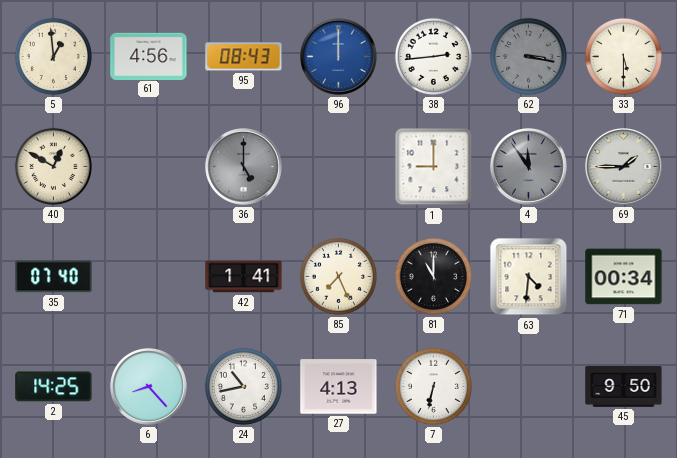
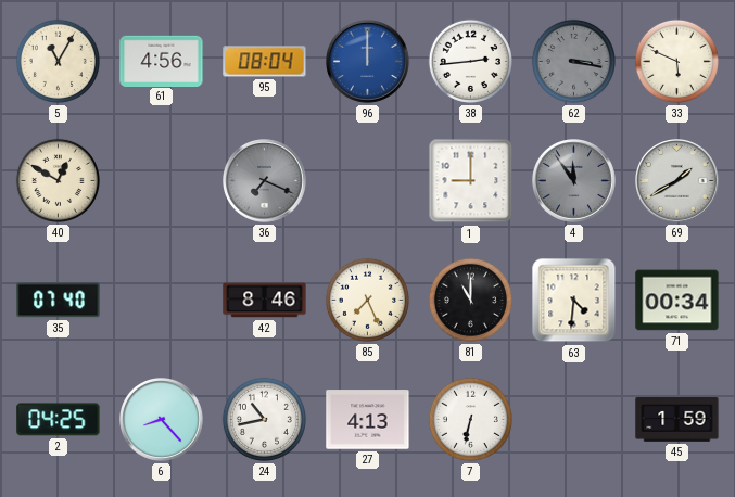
5: 12:59 -> 11:05 (58, 61)
95: 08:43 -> 08:04 (265, 62)
33: 5:30 -> 5:49 (676, 61)
36: 5:00 -> 7:19 (265, 181)
69: 1:45 -> 1:40 (677, 181)
42: 1:41 -> 8:46 (265, 301)
2: 14:25 -> 04:25 (59, 420)
45: 9:50 -> 1:59 (677, 420)
